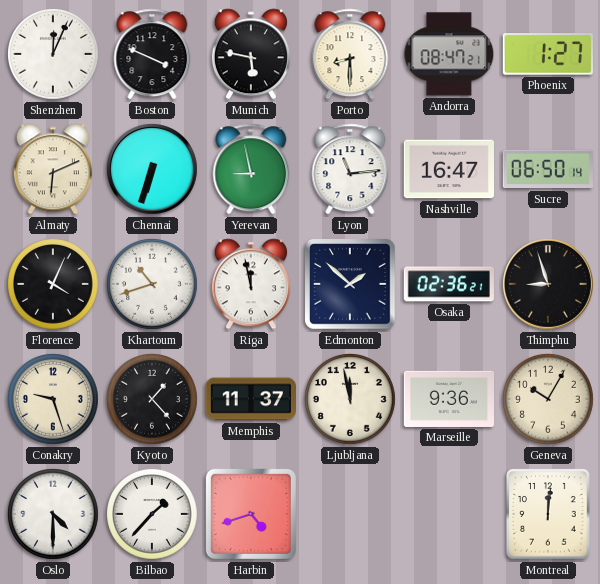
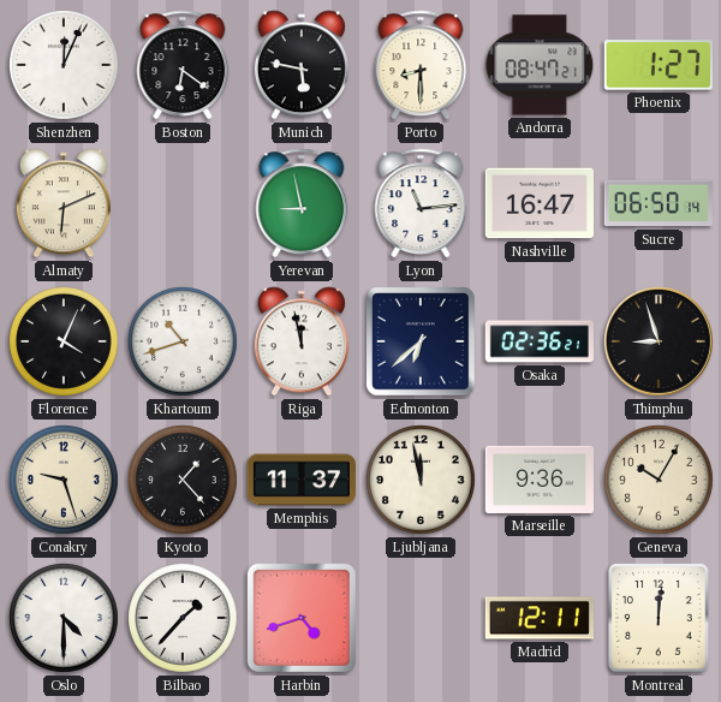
Boston: 3:49 -> 6:21 (183, 65)
Chennai: 6:33 -> none (152, 169)
Edmonton: 1:52 -> 6:38 (421, 341)
Madrid: none -> 12:11 (538, 618)
